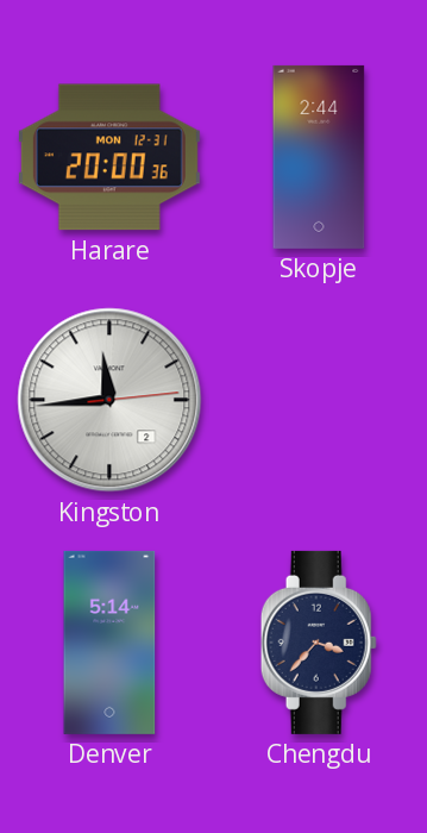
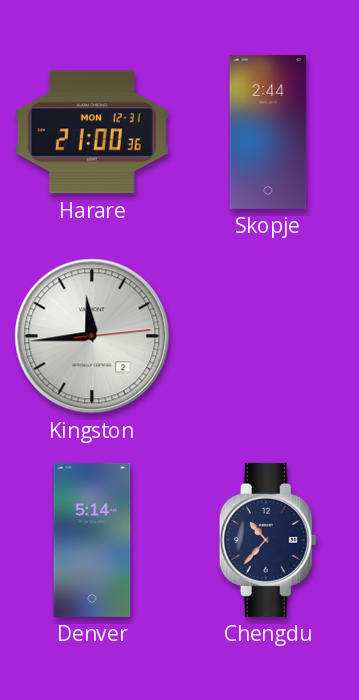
Harare: 20:00 -> 21:00 (92, 132)
Chengdu: 3:37 -> 10:37 (268, 540)
